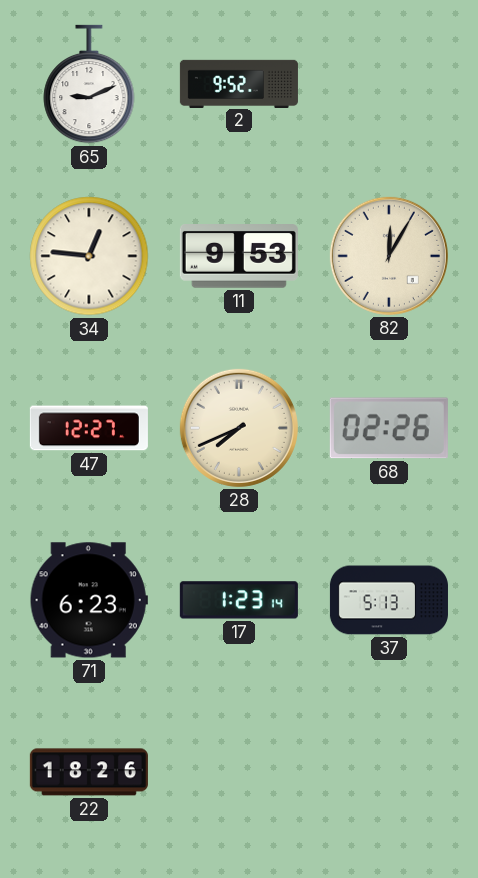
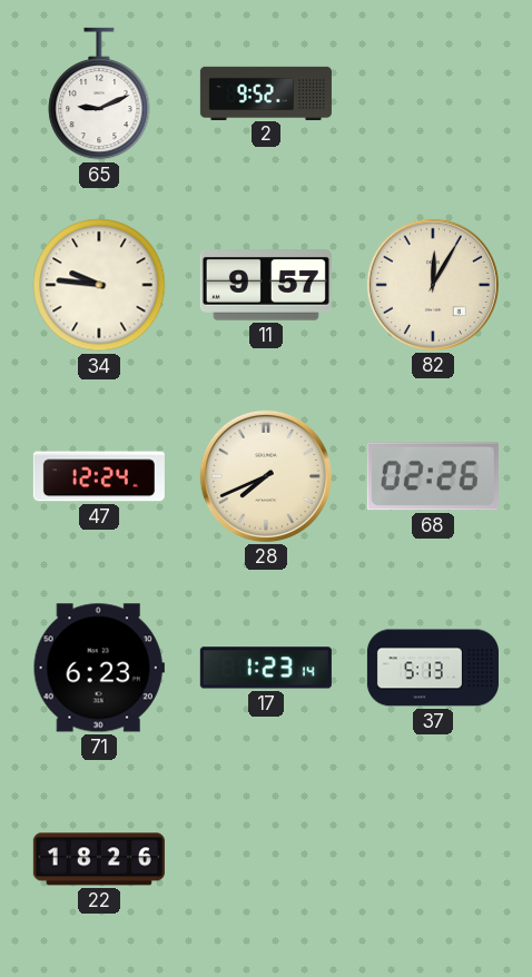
34: 12:46 -> 9:46 (99, 285)
11: 9:53 -> 9:57 (266, 286)
47: 12:27 -> 12:24 (99, 476)
